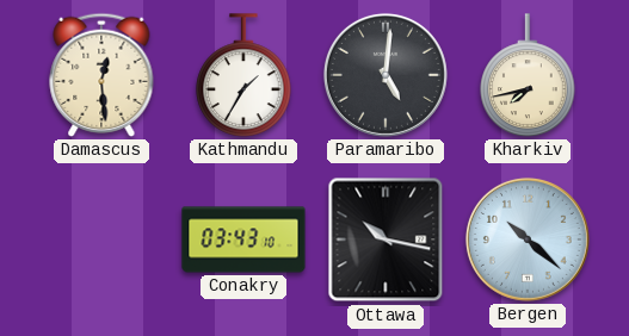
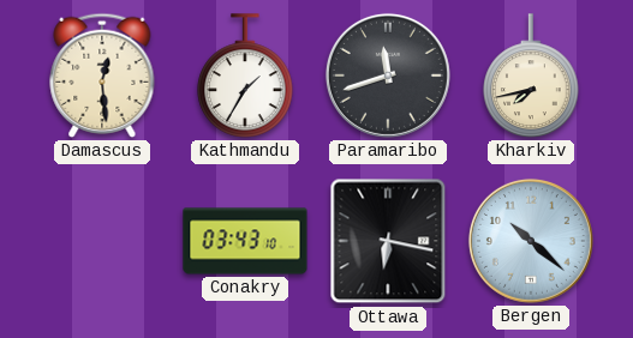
Paramaribo: 5:01 -> 11:42 (388, 76)
Ottawa: 10:17 -> 6:17 (388, 241)
